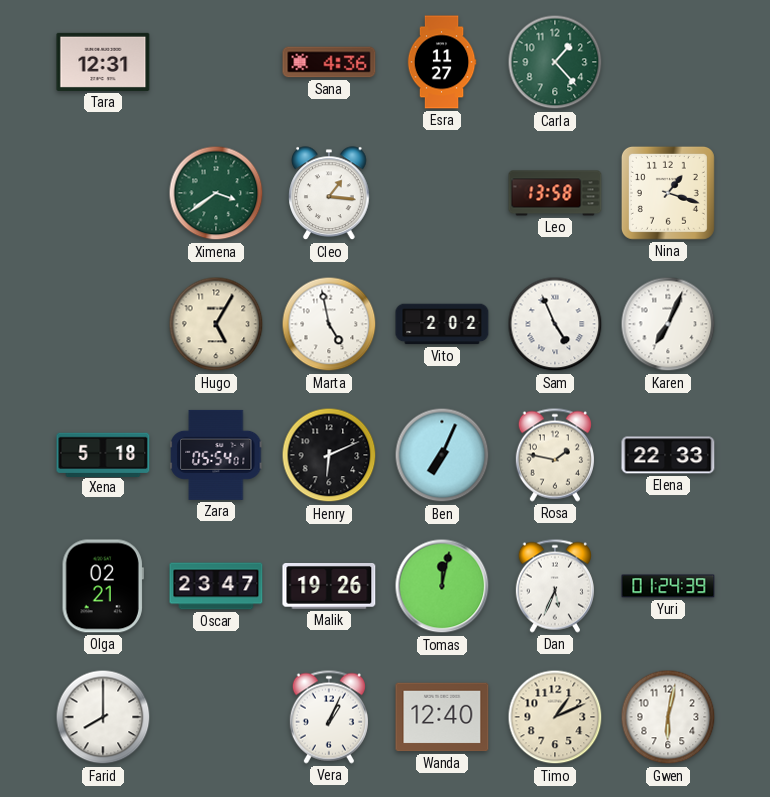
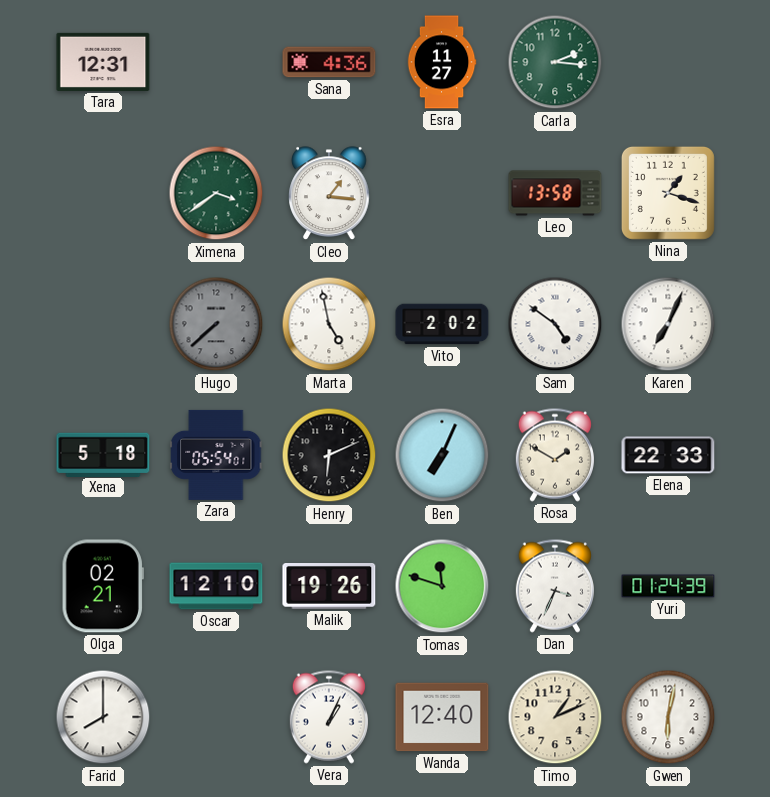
Carla: 1:23 -> 2:16 (555, 62)
Hugo: 5:05 -> 7:38 (216, 324)
Hugo dial: cream -> grey (216, 324)
Sam: 4:56 -> 4:51 (555, 324)
Rosa: 1:47 -> 1:50 (555, 455)
Oscar: 23:47 -> 12:10 (216, 586)
Tomas: 12:02 -> 11:48 (442, 586)
Dan: 5:34 -> 3:34 (555, 586)
